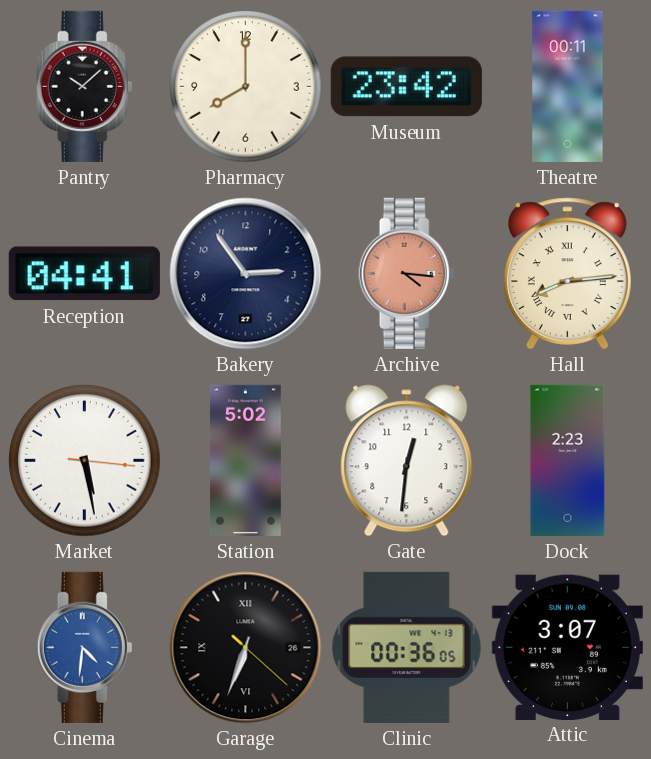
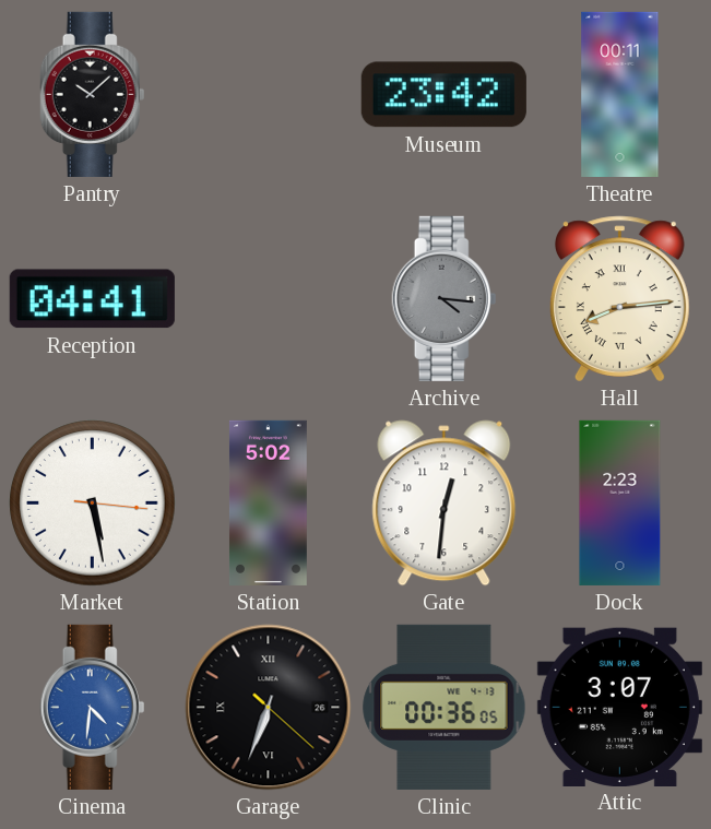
Pharmacy: 8:00 -> none (246, 87)
Bakery: 2:54 -> none (246, 274)
Archive dial: salmon -> grey (445, 298)
